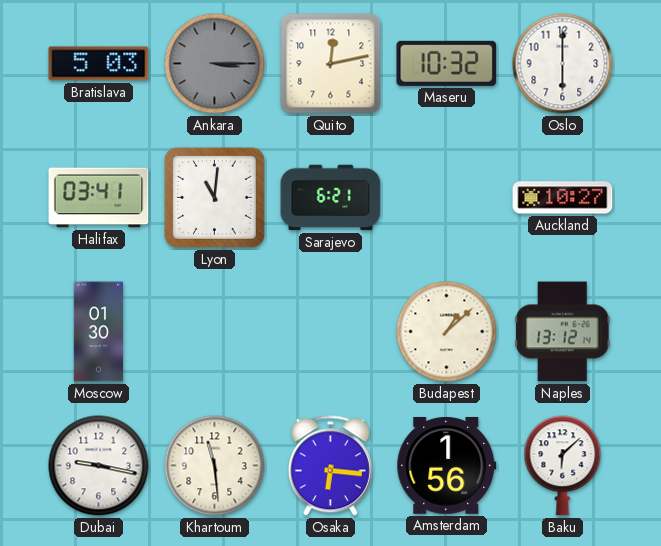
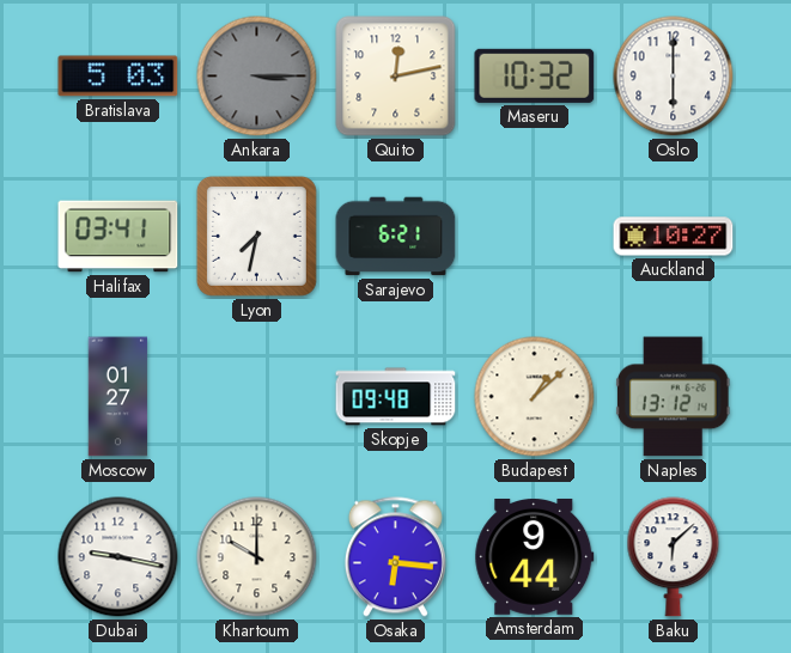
Lyon: 11:01 -> 7:32 (256, 236)
Moscow: 01:30 -> 01:27 (118, 397)
Skopje: none -> 09:48 (396, 397)
Khartoum: 11:29 -> 10:00 (257, 557)
Amsterdam: 1:56 -> 9:44 (535, 556)
